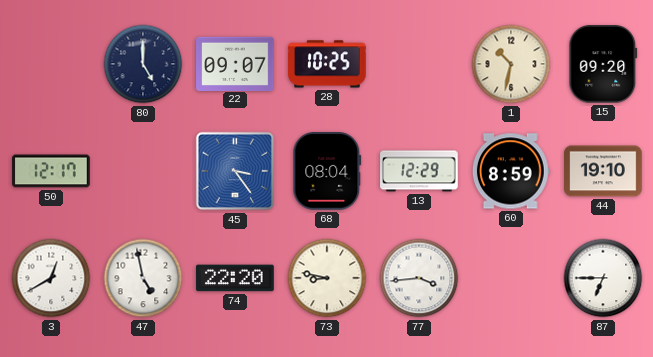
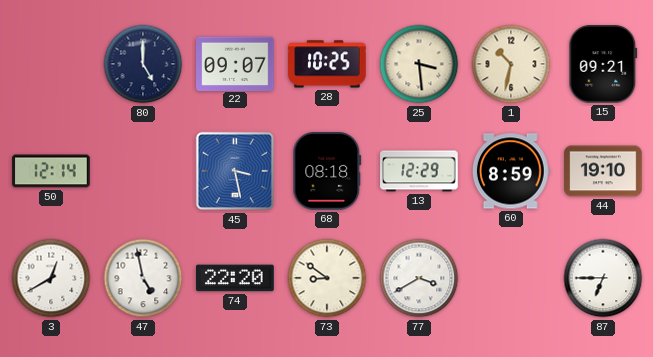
25: none -> 3:29 (419, 64)
15: 09:20 -> 09:21 (603, 64)
50: 12:17 -> 12:14 (51, 171)
45: 3:24 -> 3:28 (235, 171)
68: 08:04 -> 08:18 (327, 171)
73: 8:47 -> 8:51 (327, 278)
77: 3:44 -> 3:40 (419, 278)
